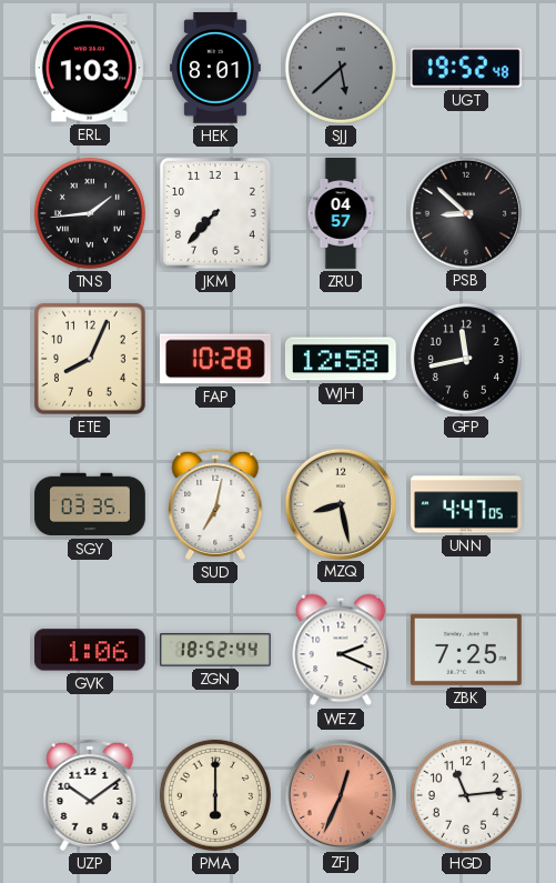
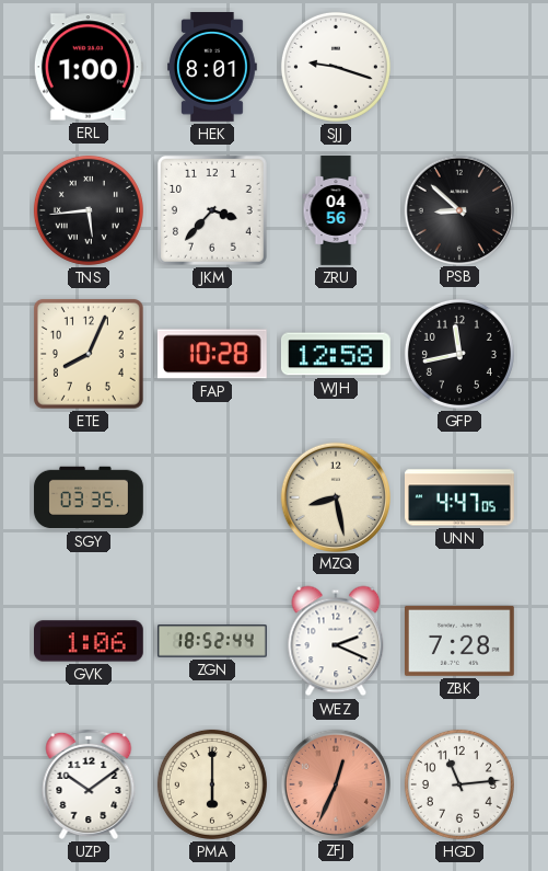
ERL: 1:03 -> 1:00 (89, 67)
SJJ: 5:38 -> 9:18 (336, 67)
SJJ dial: grey -> white (336, 67)
UGT: 19:52 -> none (466, 68)
TNS: 1:44 -> 5:44 (89, 210)
JKM: 7:37 -> 3:37 (212, 210)
ZRU: 04:57 -> 04:56 (336, 210)
SUD: 7:02 -> none (215, 504)
ZBK: 7:25 -> 7:28 (460, 641)
